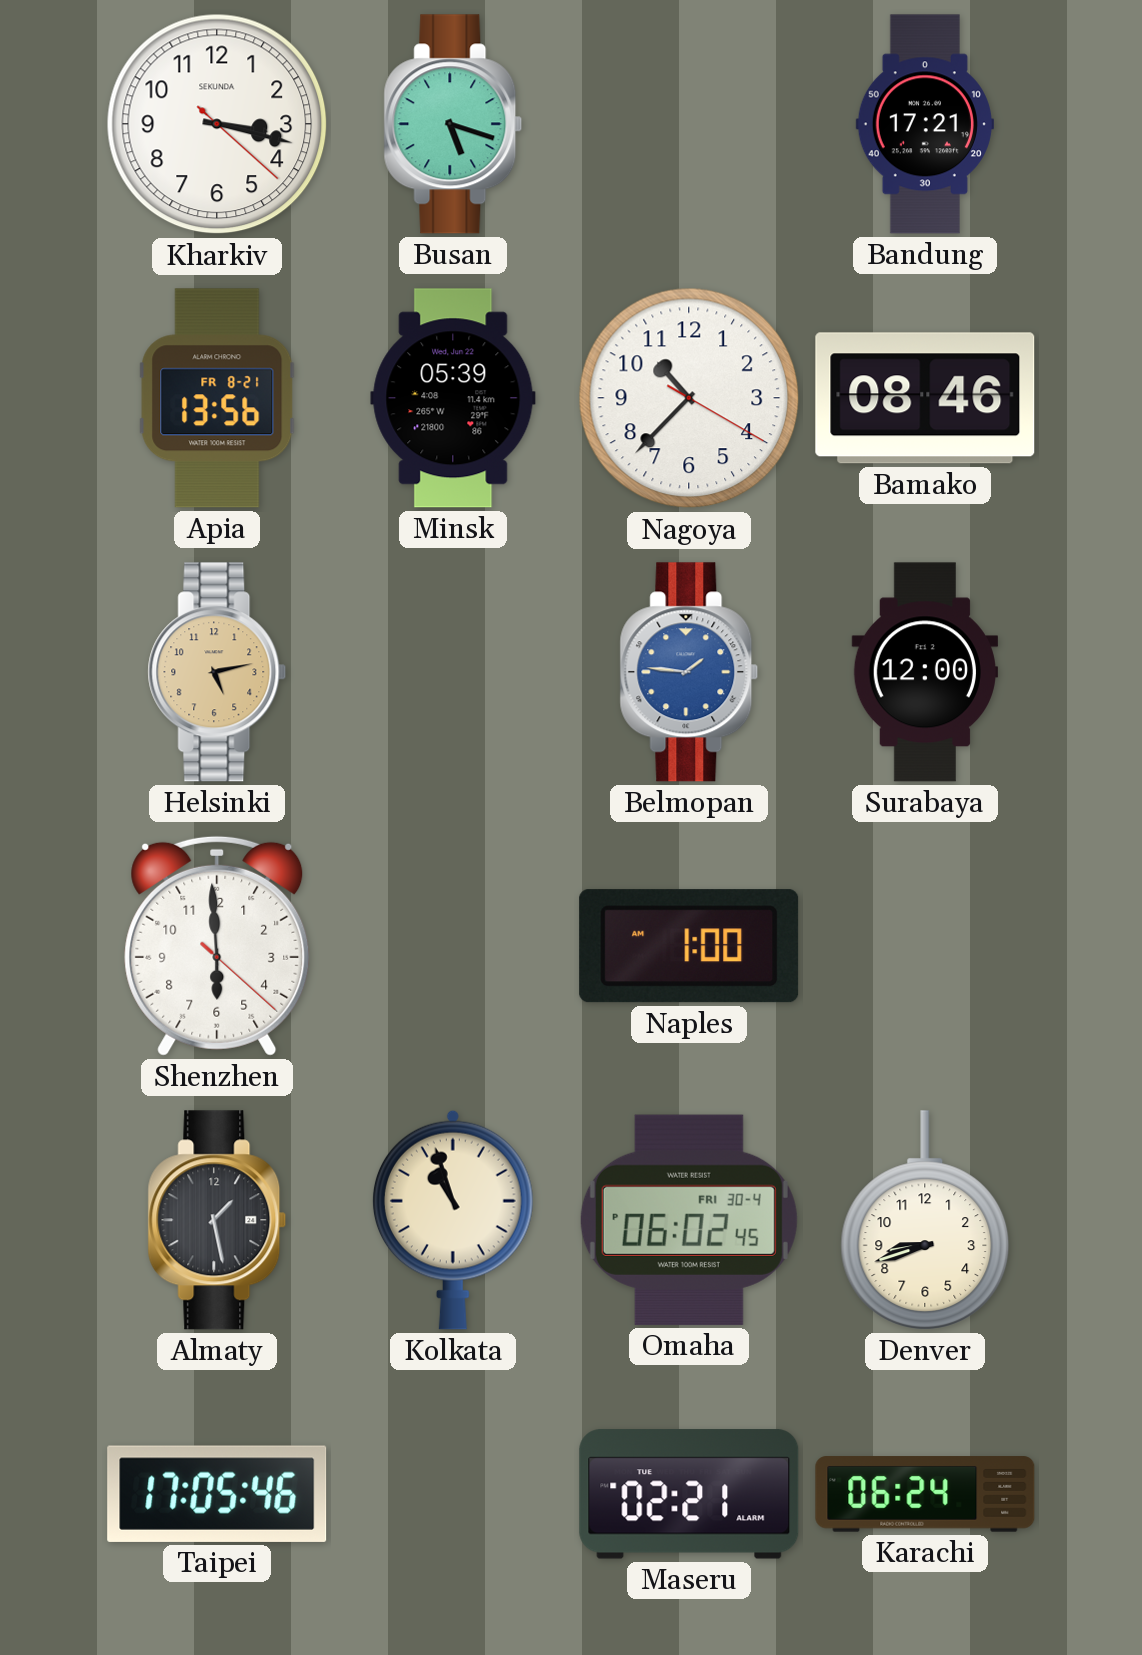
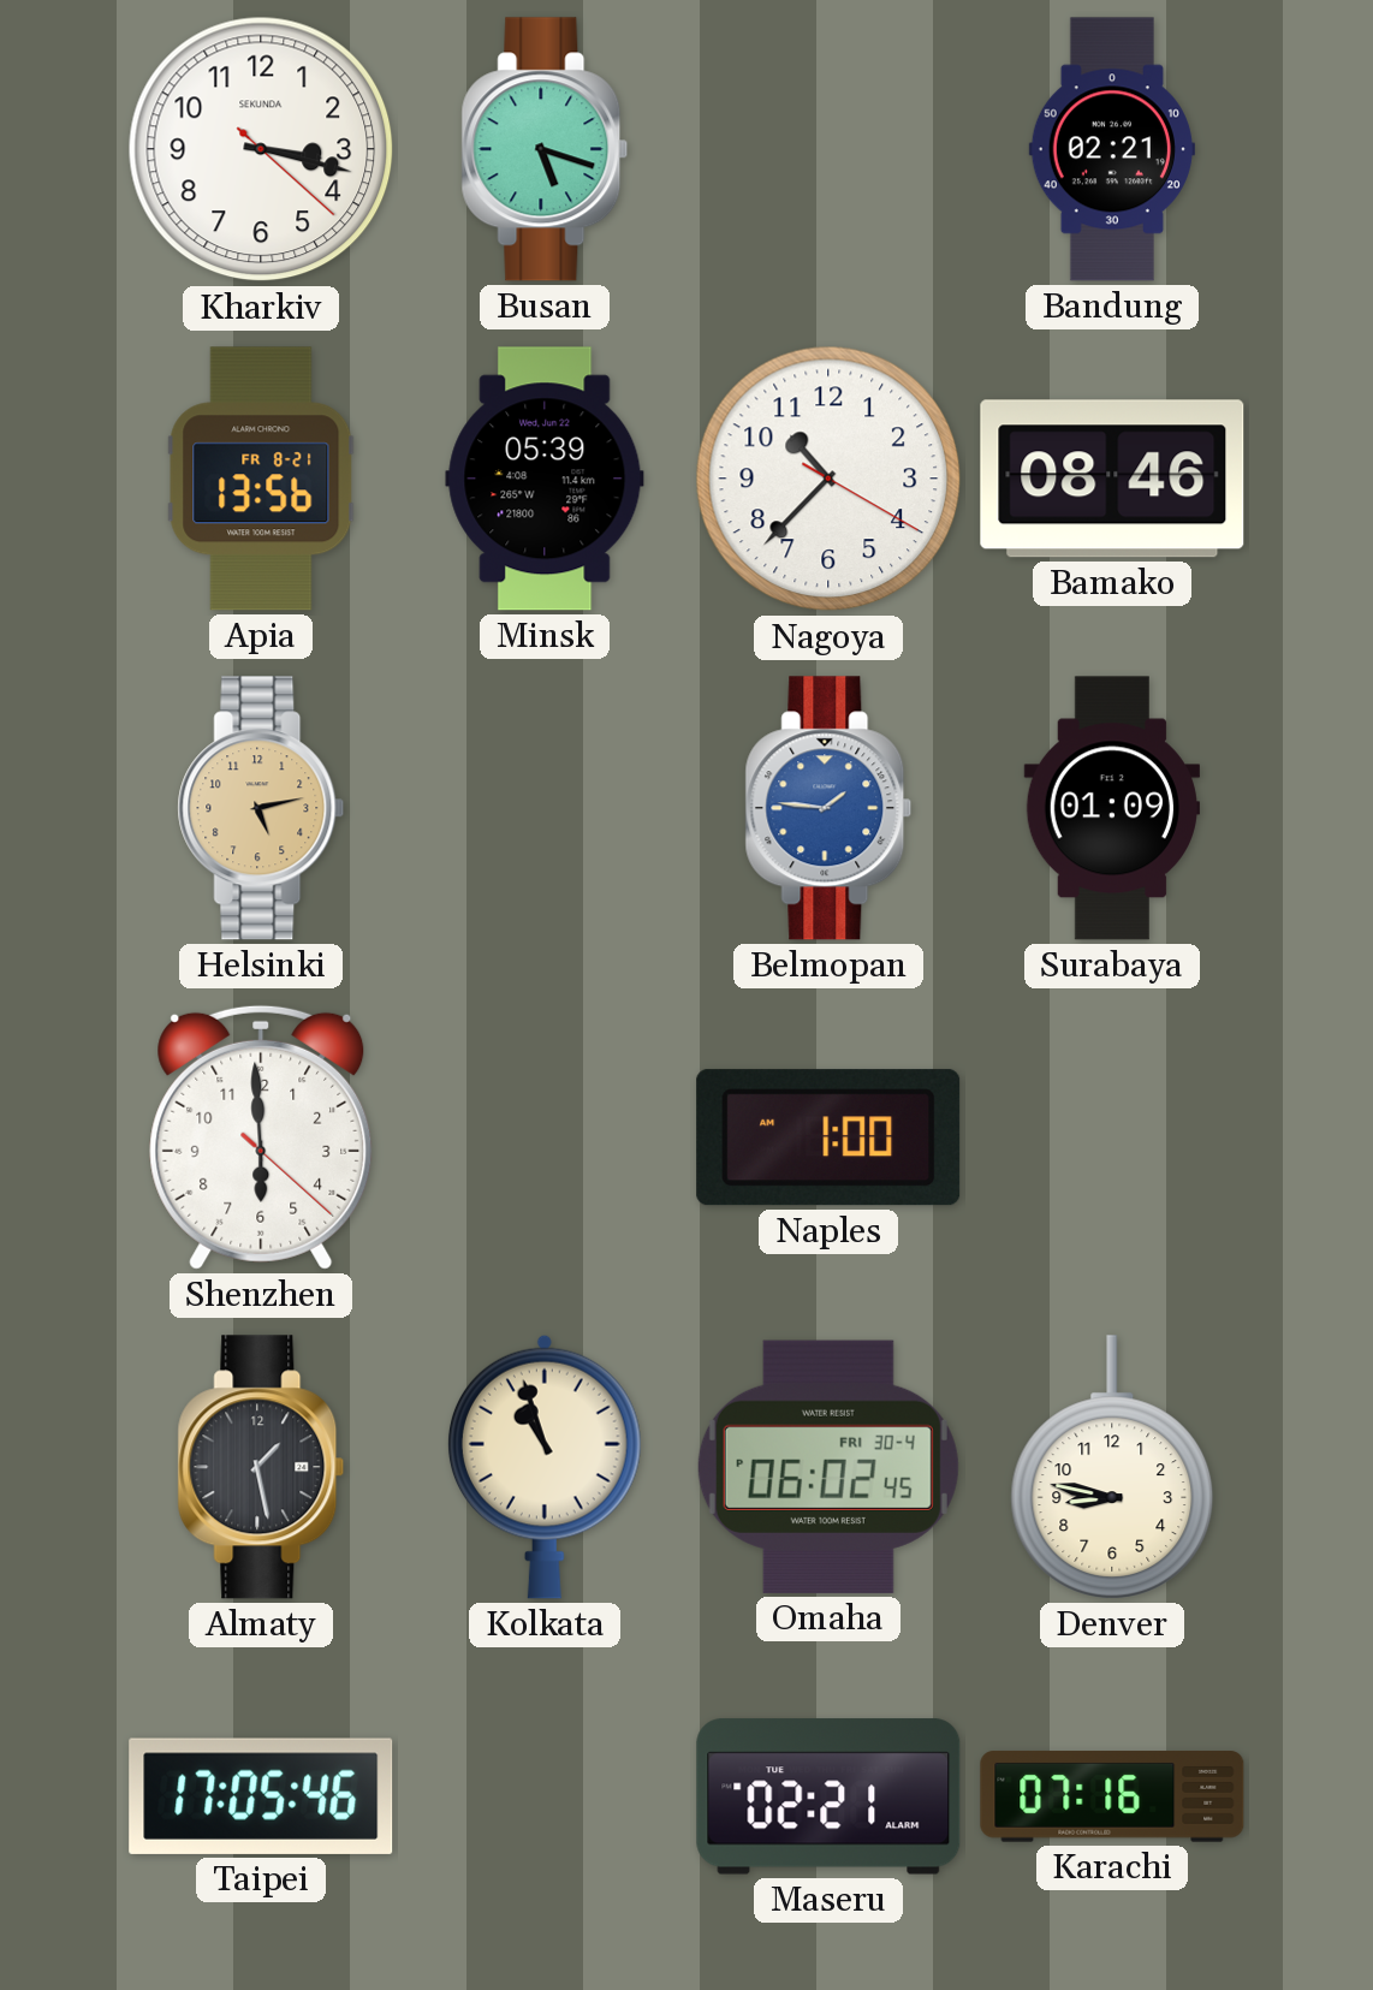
Bandung: 17:21 -> 02:21 (1112, 149)
Surabaya: 12:00 -> 01:09 (1111, 808)
Denver: 8:42 -> 8:47 (1112, 1467)
Karachi: 06:24 -> 07:16 (1112, 1796)
